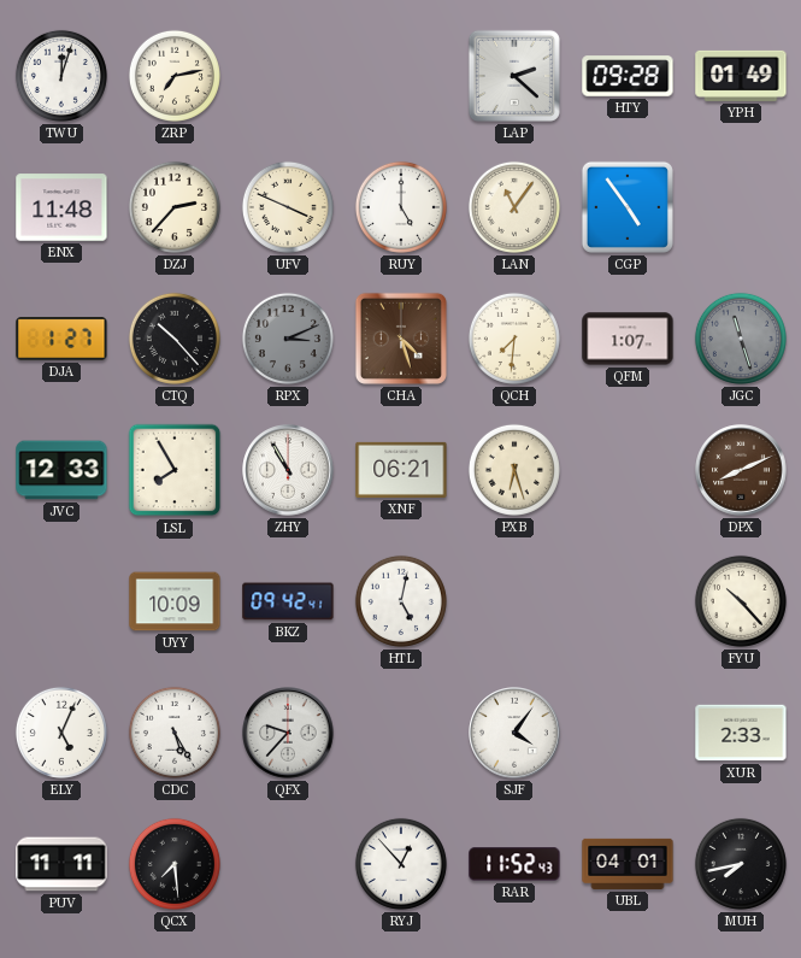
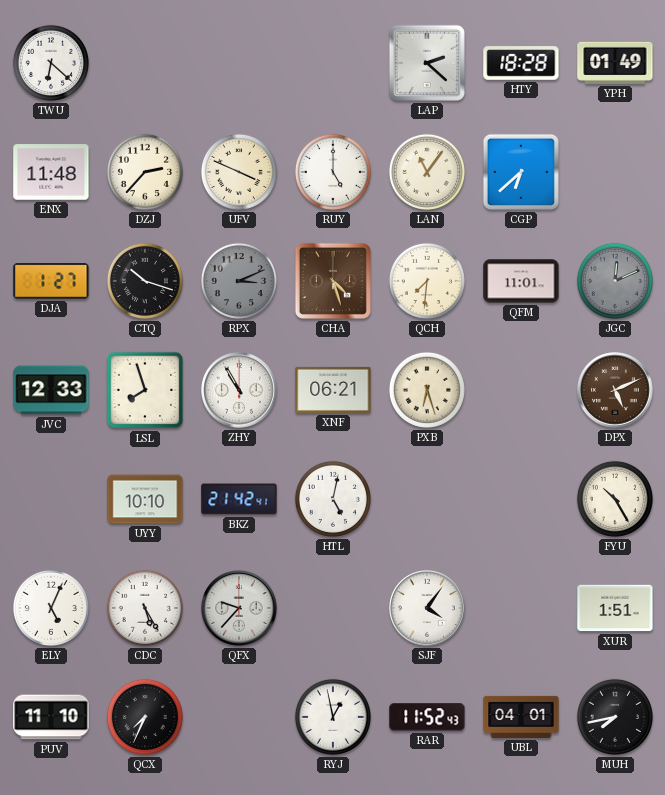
TWU: 12:03 -> 6:22 (51, 63)
ZRP: 7:13 -> none (175, 76)
HTY: 09:28 -> 18:28 (521, 63)
CGP: 4:54 -> 6:38 (521, 172)
CTQ: 10:23 -> 10:18 (145, 281)
QFM: 1:07 -> 11:01 (521, 281)
JGC: 11:27 -> 12:11 (615, 281)
LSL: 7:55 -> 7:57 (145, 390)
DPX: 8:11 -> 5:11 (615, 390)
UYY: 10:09 -> 10:10 (145, 499)
BKZ: 09:42 -> 21:42 (239, 499)
FYU: 10:23 -> 10:25 (615, 499)
XUR: 2:33 -> 1:51 (615, 608)
PUV: 11:11 -> 11:10 (51, 717)
QCX: 7:29 -> 7:34 (145, 717)
RYJ: 12:53 -> 12:58 (333, 717)
